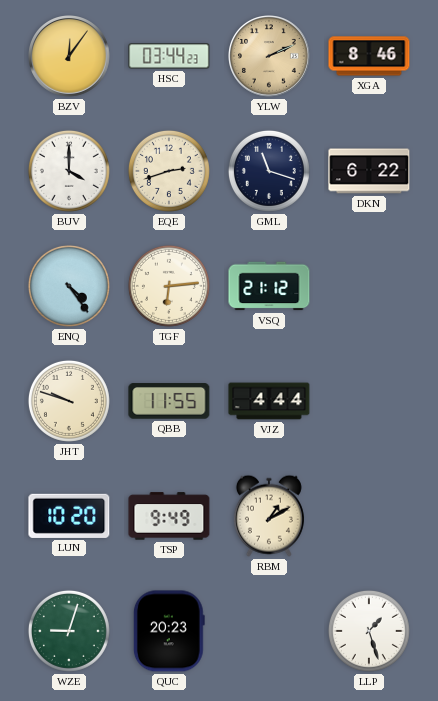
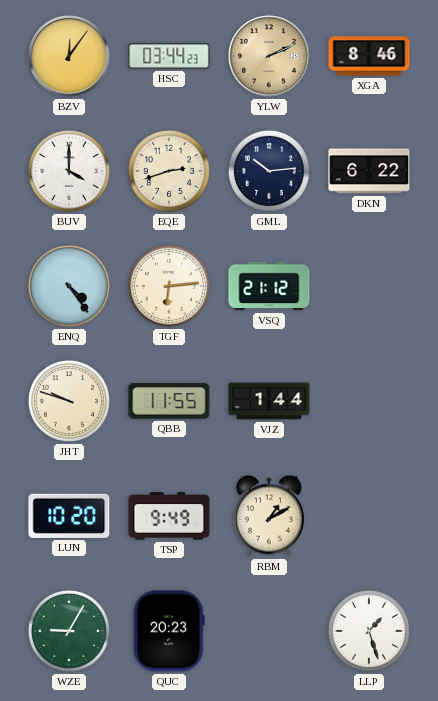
GML: 11:18 -> 10:14 (269, 171)
VJZ: 4:44 -> 1:44 (269, 401)
WZE: 9:03 -> 9:05 (69, 631)
